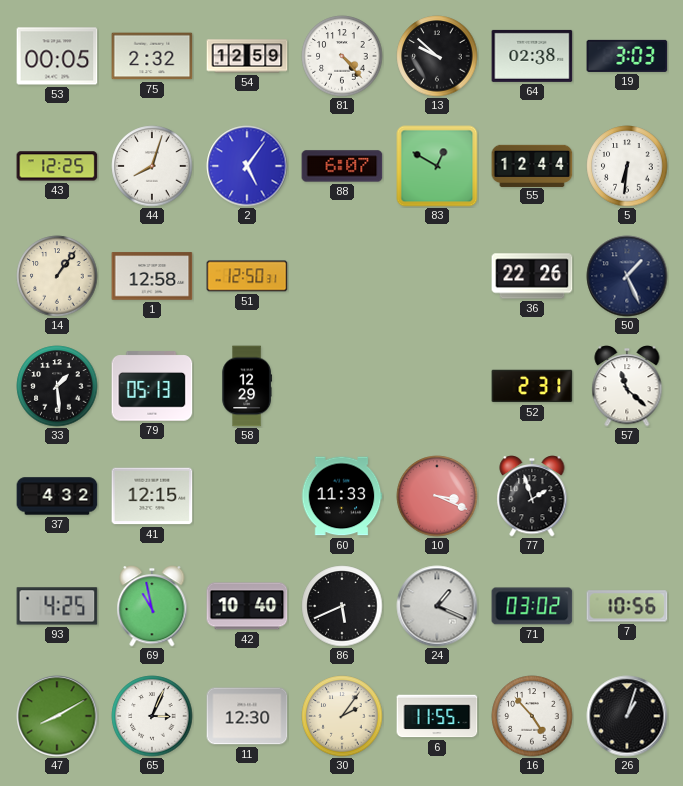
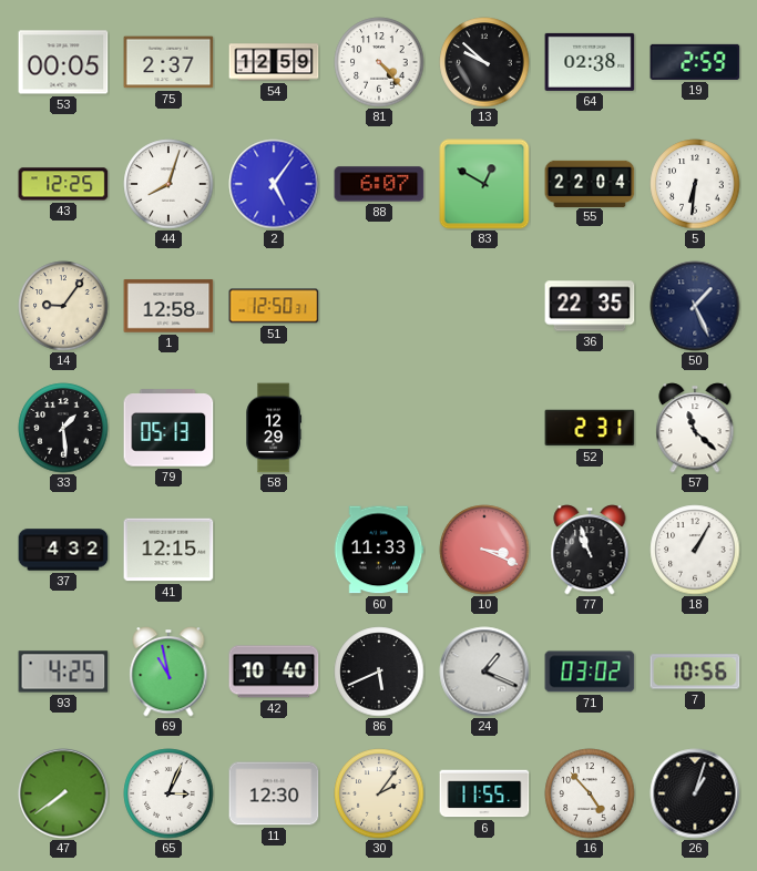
75: 2:32 -> 2:37 (168, 62)
19: 3:03 -> 2:59 (695, 62)
55: 12:44 -> 22:04 (590, 183)
14: 1:06 -> 9:06 (63, 306)
36: 22:26 -> 22:35 (590, 306)
77: 1:57 -> 10:57 (590, 550)
18: none -> 1:05 (695, 550)
47: 8:10 -> 7:39 (63, 793)
